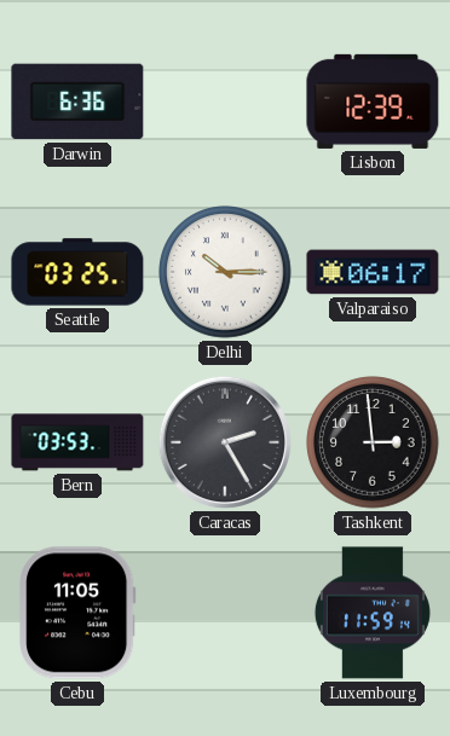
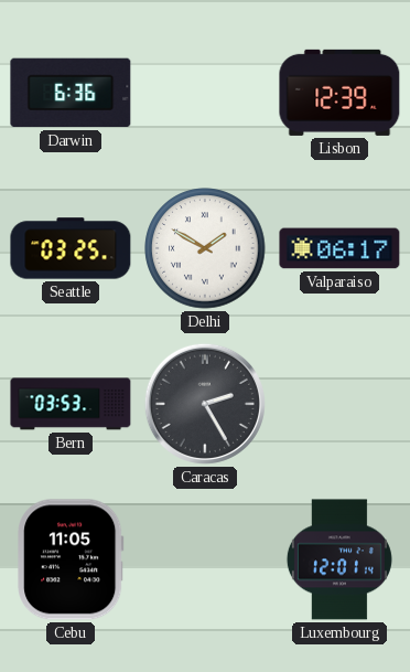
Delhi: 10:15 -> 1:50 (205, 248)
Tashkent: 2:59 -> none (373, 442)
Luxembourg: 11:59 -> 12:01 (339, 559)
